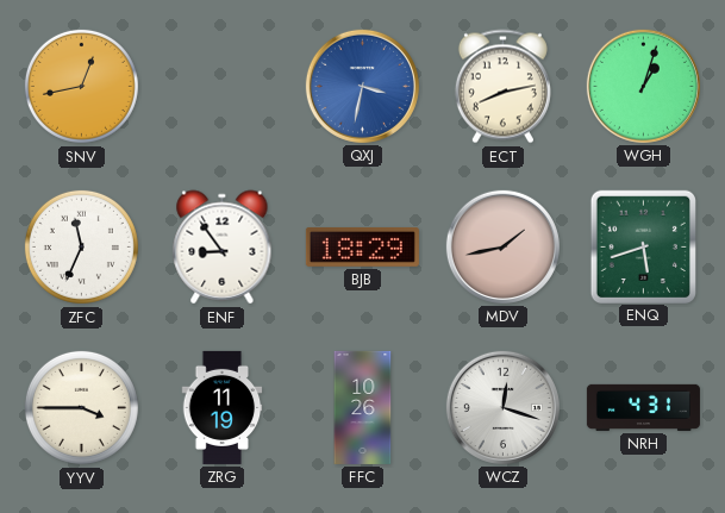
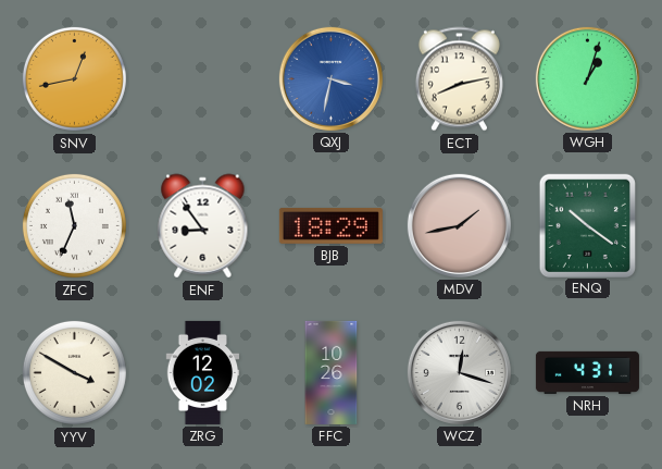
ENQ: 5:42 -> 10:21 (587, 225)
YYV: 3:45 -> 3:50 (74, 372)
ZRG: 11:19 -> 12:02 (203, 372)
